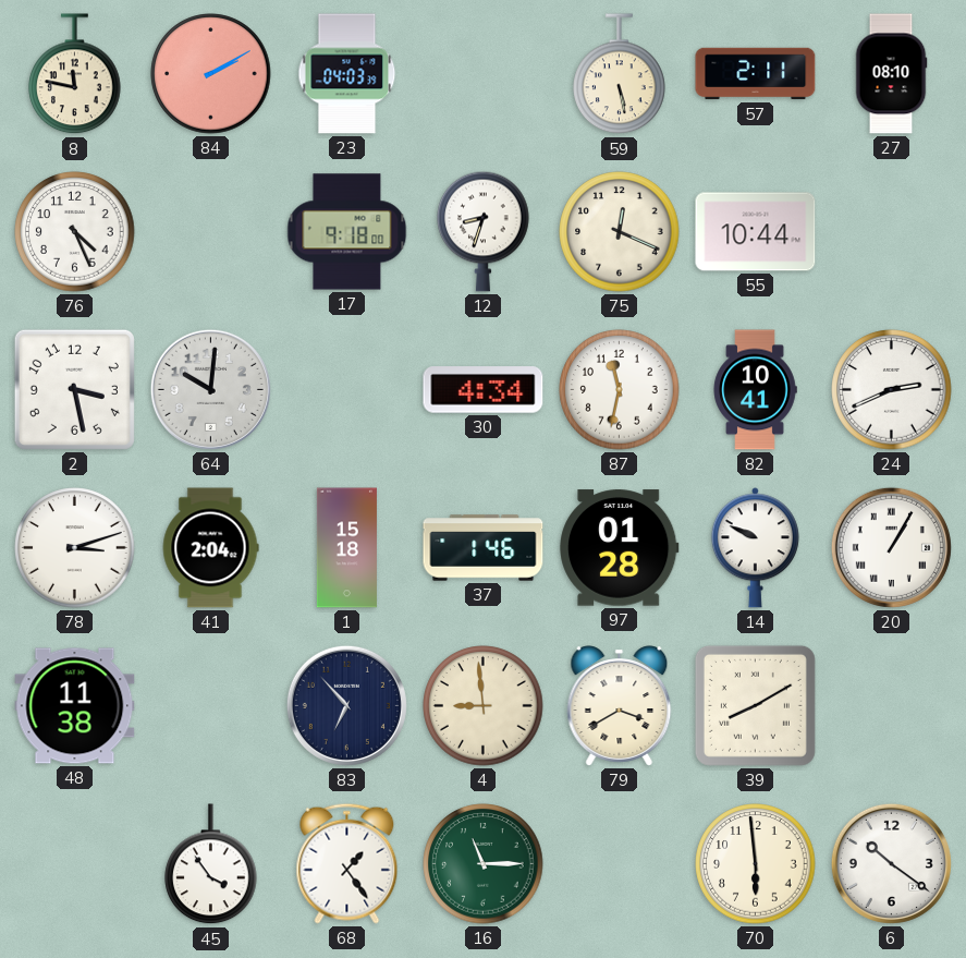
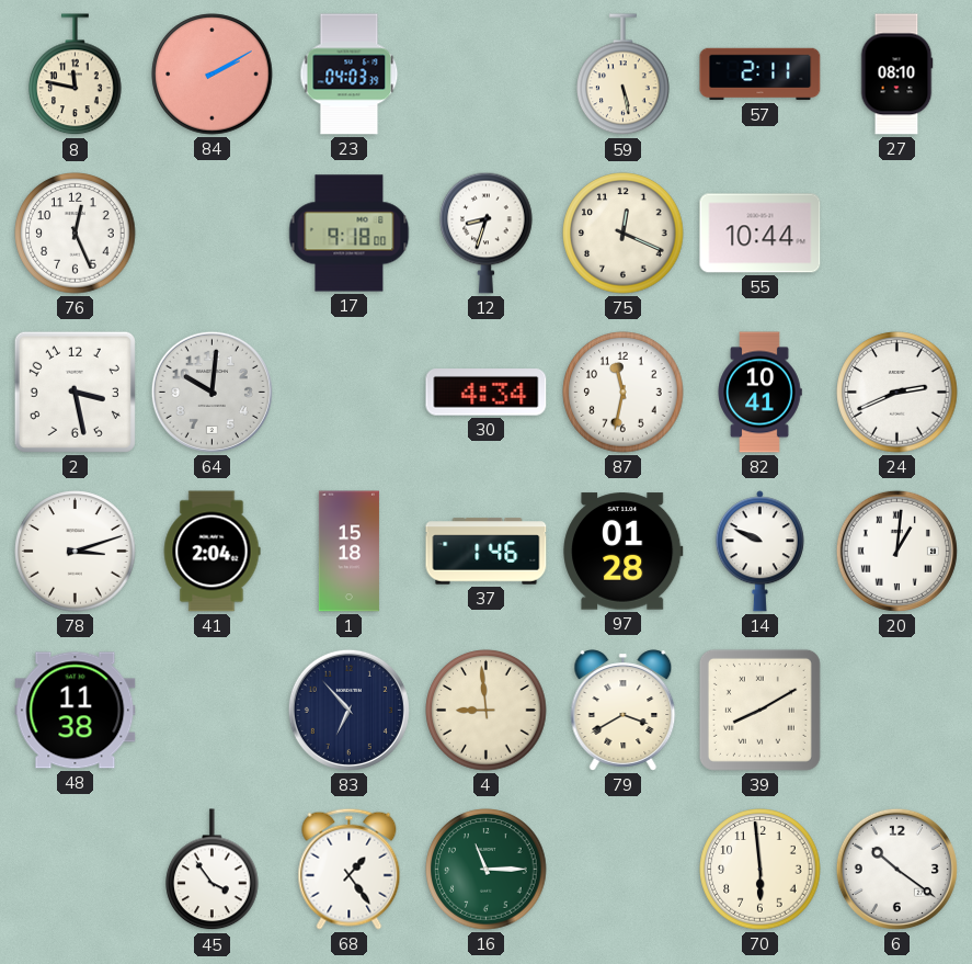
76: 4:26 -> 12:26 (76, 234)
20: 1:05 -> 1:01 (896, 551)
